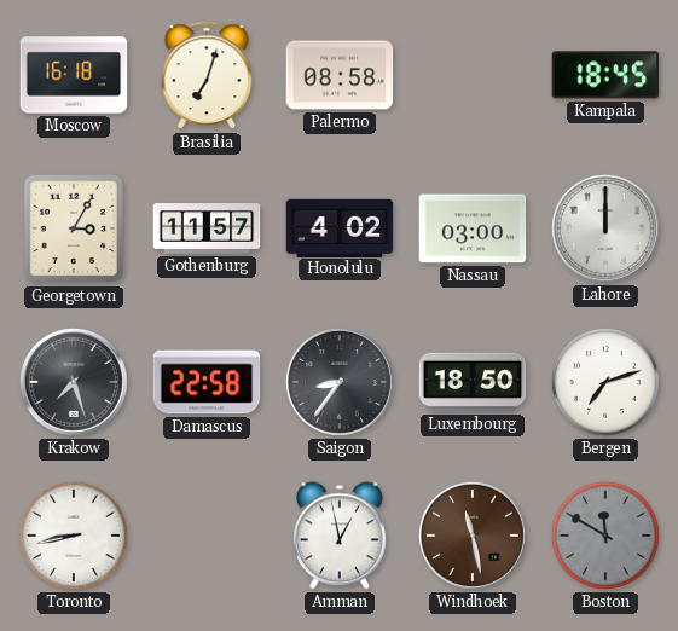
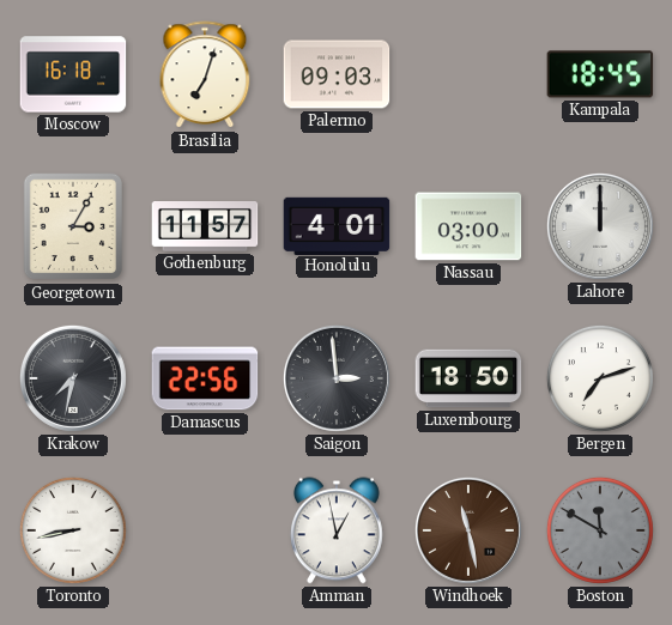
Palermo: 08:58 -> 09:03 (337, 74)
Honolulu: 4:02 -> 4:01 (337, 225)
Krakow: 7:27 -> 7:32 (73, 378)
Damascus: 22:58 -> 22:56 (205, 378)
Saigon: 8:36 -> 2:59 (337, 378)
